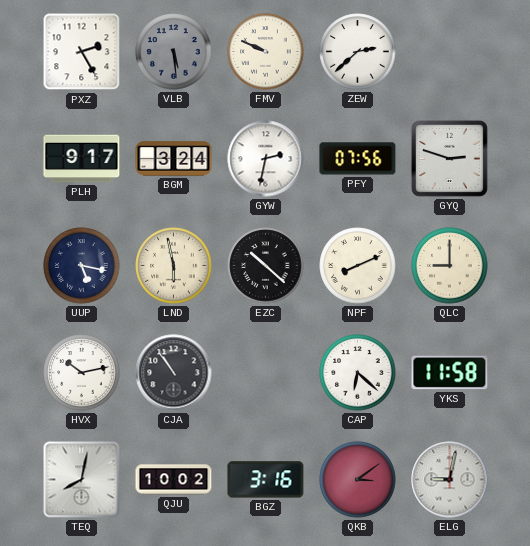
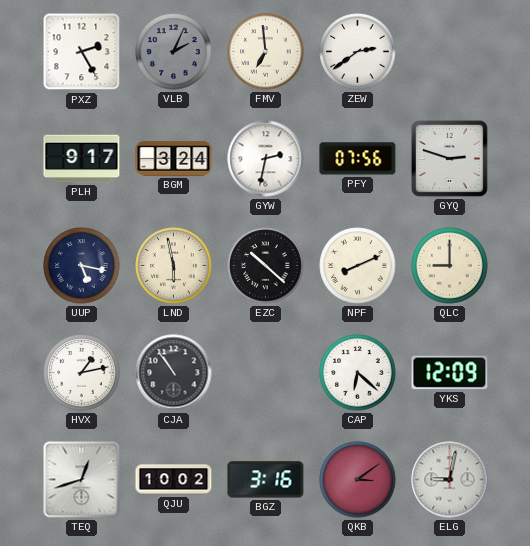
VLB: 5:29 -> 2:04 (174, 52)
FMV: 9:49 -> 6:59 (266, 52)
ZEW: 2:38 -> 2:39 (358, 52)
HVX: 10:13 -> 1:13 (82, 373)
YKS: 11:58 -> 12:09 (450, 373)
TEQ: 8:02 -> 12:42 (82, 480)
